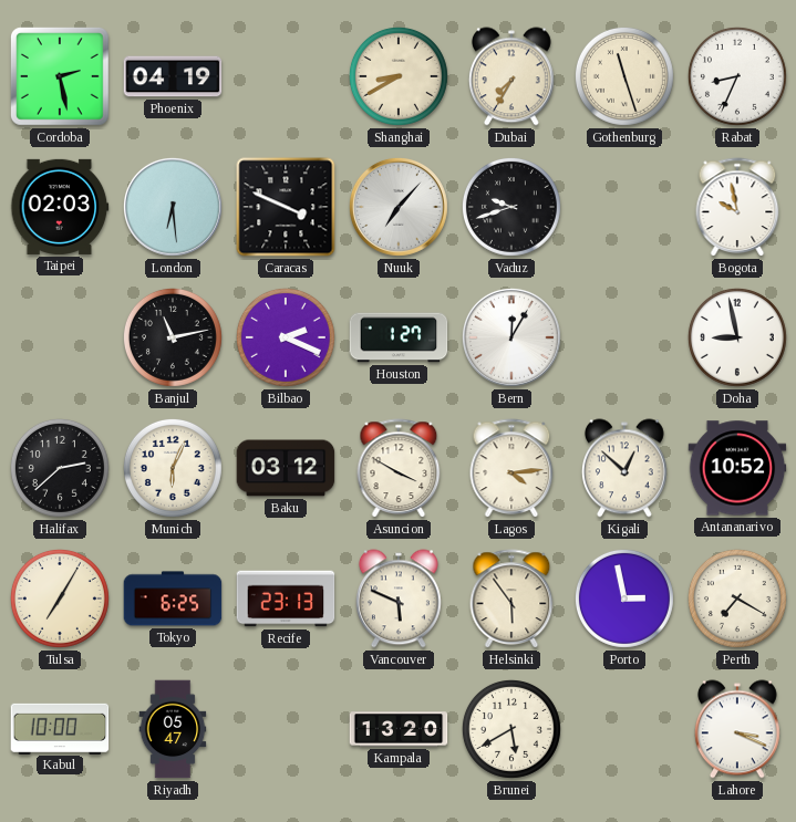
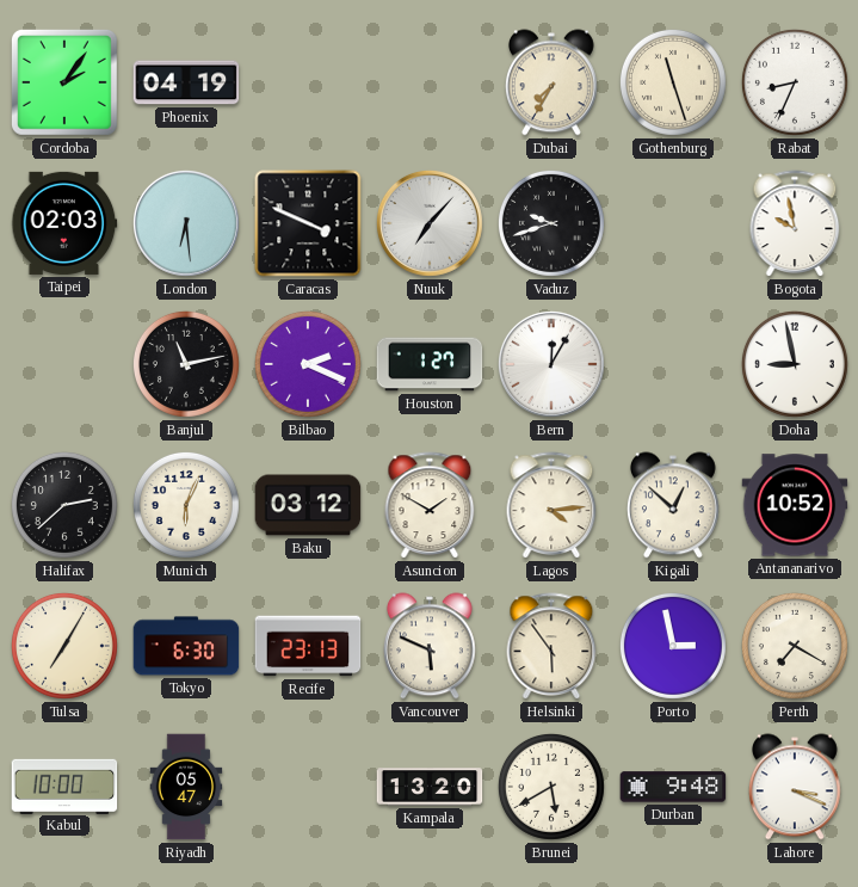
Cordoba: 2:28 -> 2:06 (64, 82)
Shanghai: 8:40 -> none (399, 76)
Asuncion: 3:50 -> 1:50 (430, 505)
Tokyo: 6:25 -> 6:30 (186, 646)
Durban: none -> 9:48 (673, 787)
